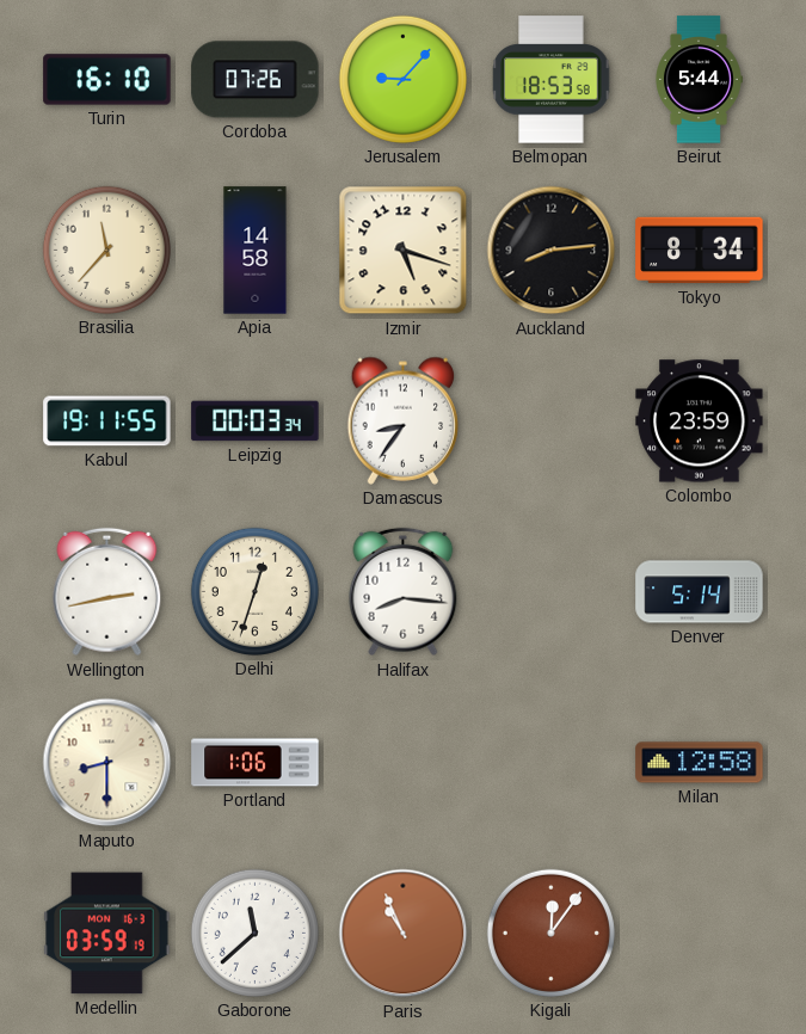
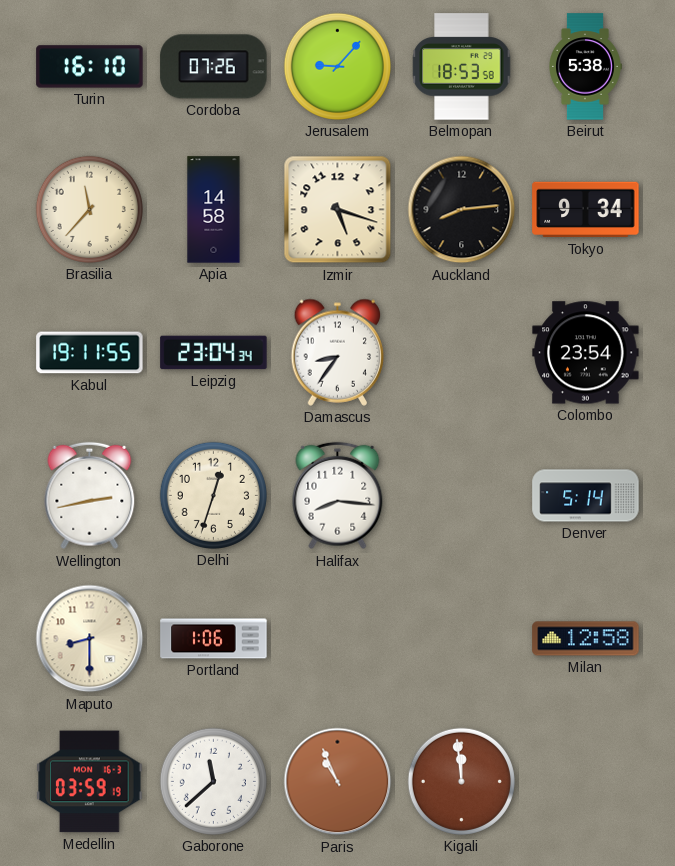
Beirut: 5:44 -> 5:38 (586, 67)
Tokyo: 8:34 -> 9:34 (586, 210)
Leipzig: 00:03 -> 23:04 (214, 353)
Colombo: 23:59 -> 23:54 (586, 353)
Kigali: 12:06 -> 11:59 (461, 781)
